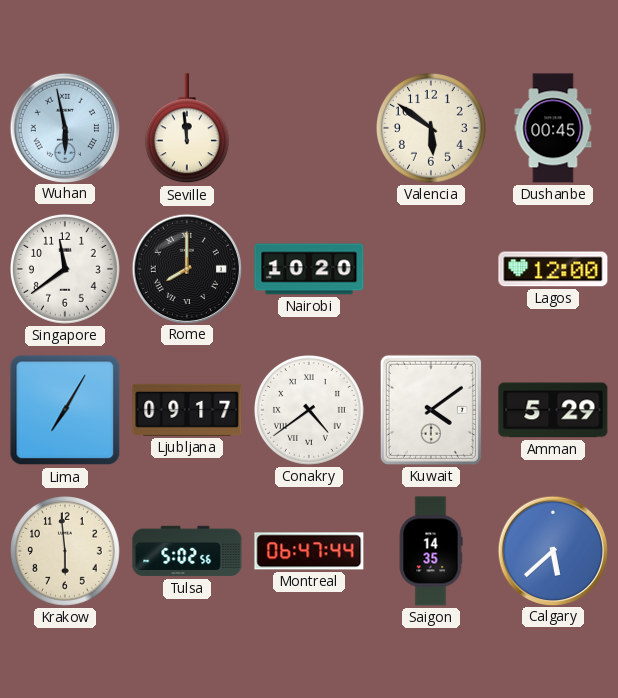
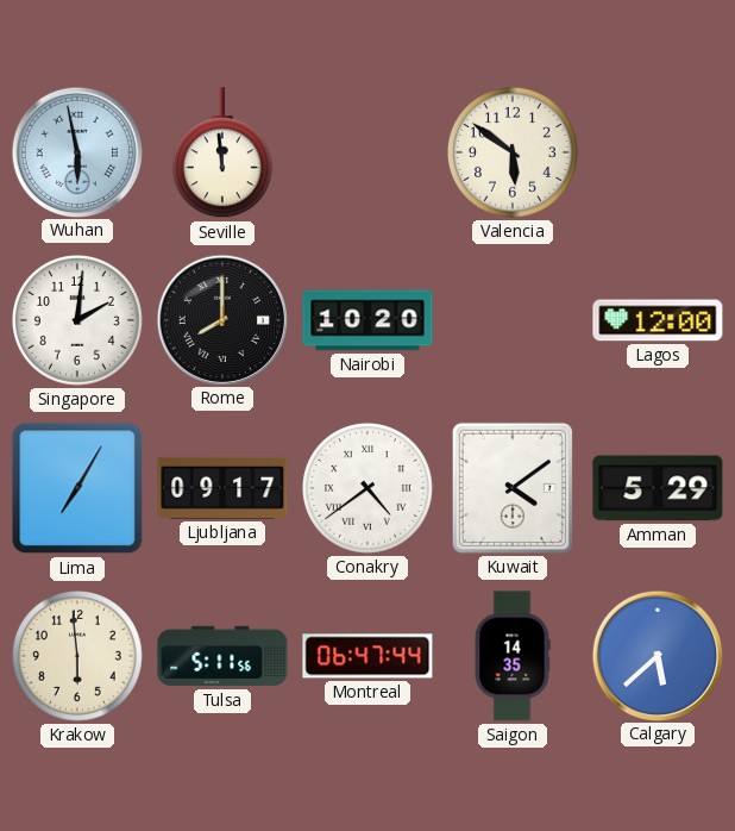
Dushanbe: 00:45 -> none (553, 128)
Singapore: 11:39 -> 2:01 (78, 321)
Tulsa: 5:02 -> 5:11 (222, 656)
